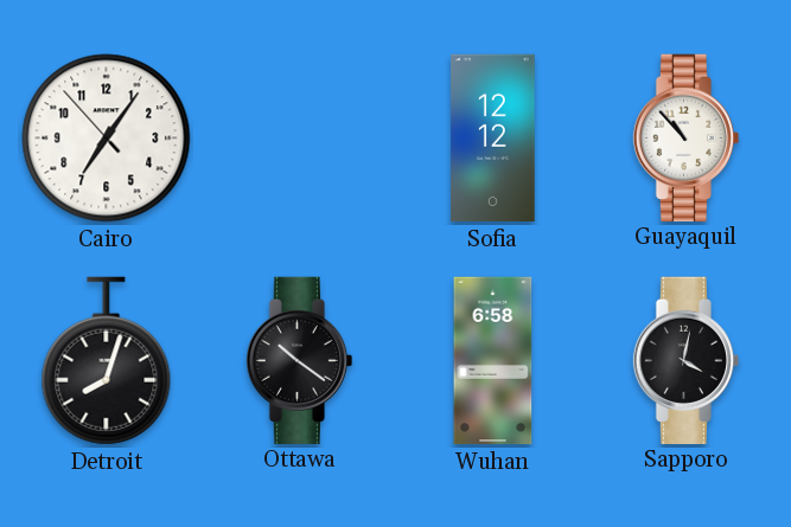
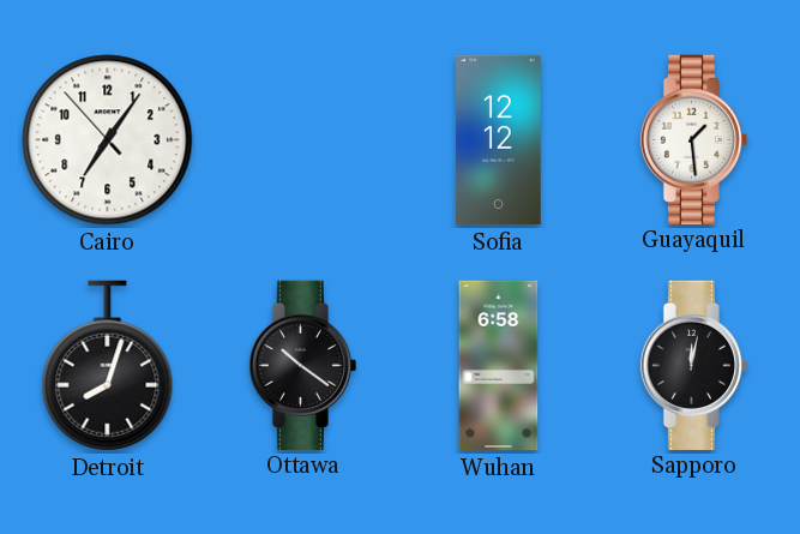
Guayaquil: 10:53 -> 1:29 (694, 139)
Sapporo: 4:02 -> 12:02 (694, 365)
